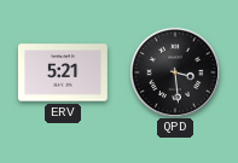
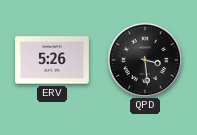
ERV: 5:21 -> 5:26 (52, 60)
